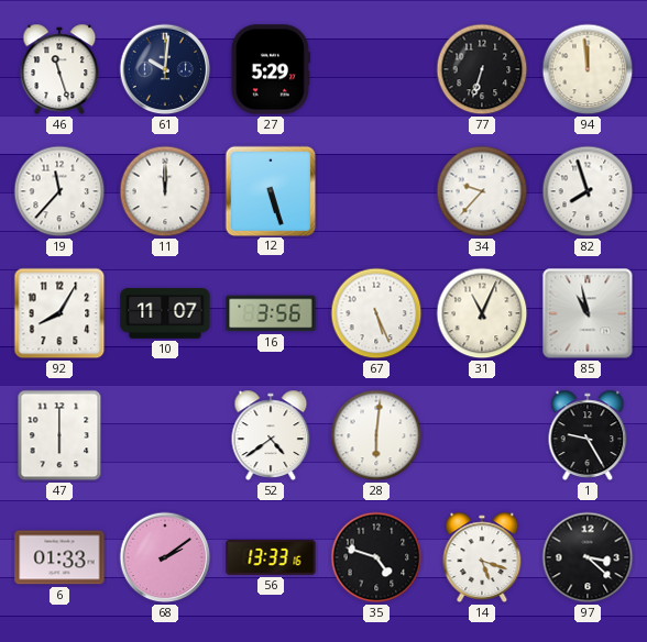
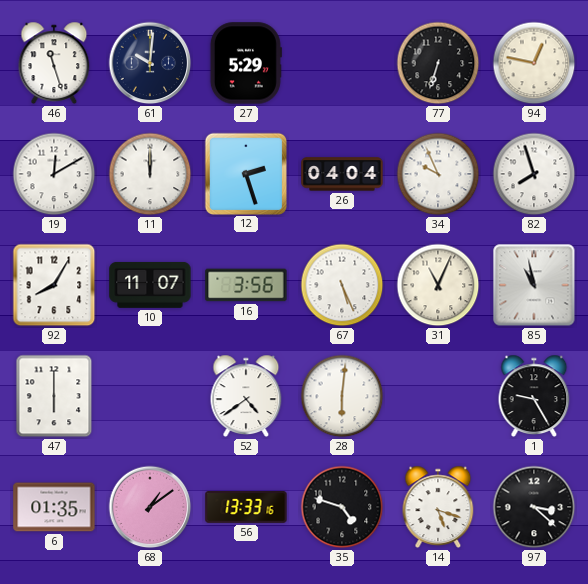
94: 11:59 -> 12:47 (534, 63)
19: 11:37 -> 12:10 (54, 174)
12: 5:27 -> 2:27 (245, 173)
26: none -> 04:04 (342, 174)
34: 9:37 -> 9:56 (438, 174)
6: 01:33 -> 01:35 (54, 507)
68: 2:09 -> 1:09 (150, 507)
